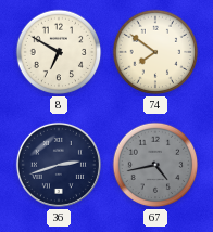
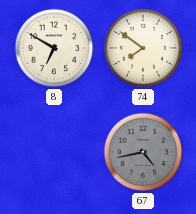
36: 2:42 -> none (59, 165)
